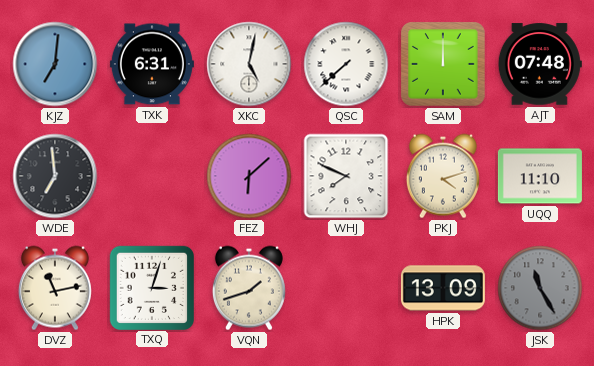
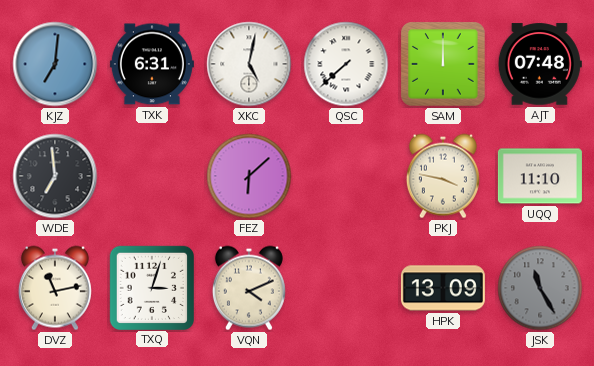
WHJ: 7:49 -> none (346, 176)
PKJ: 4:12 -> 3:47 (443, 176)
VQN: 1:42 -> 4:11 (249, 288)
